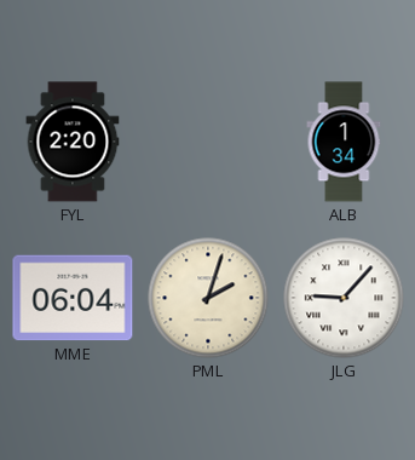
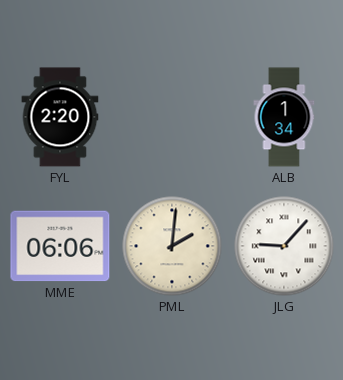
MME: 06:04 -> 06:06 (60, 246)
PML: 2:03 -> 2:01 (172, 246)
